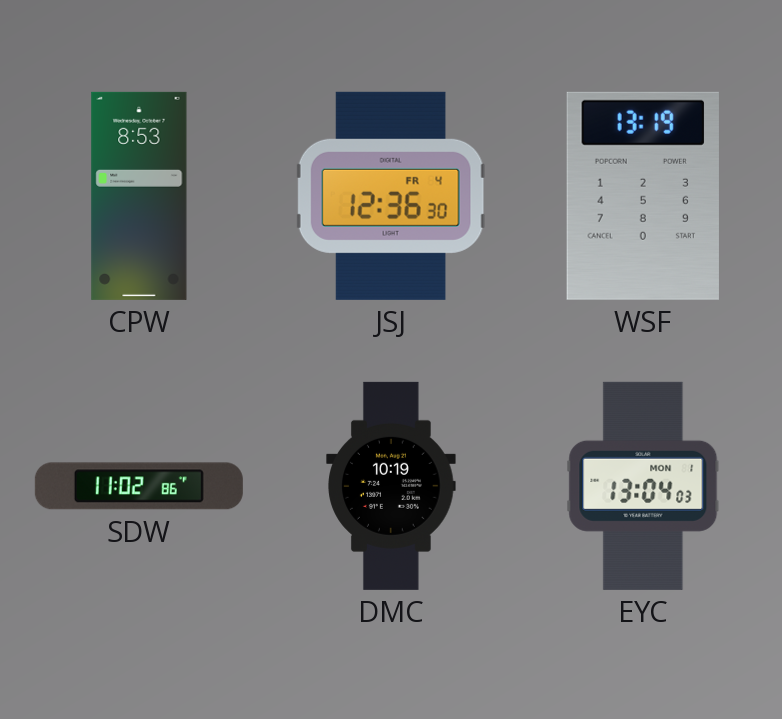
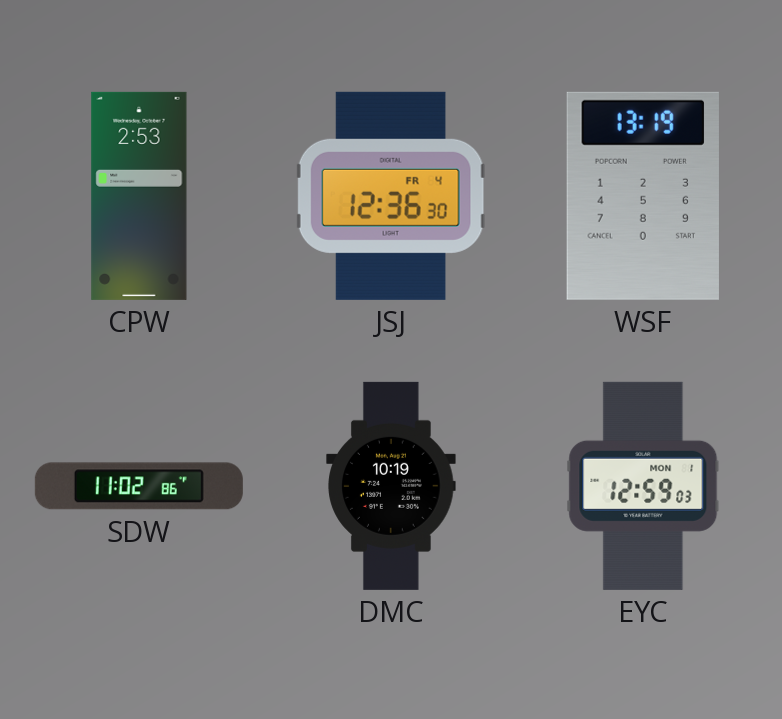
CPW: 8:53 -> 2:53 (139, 196)
EYC: 13:04 -> 12:59 (643, 486)
